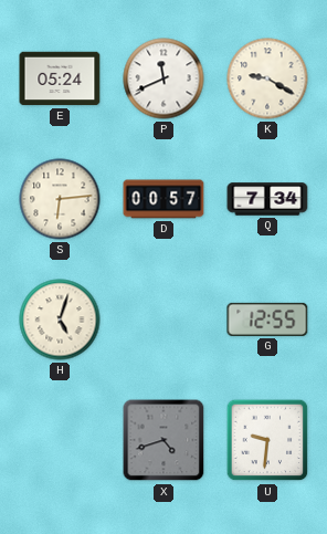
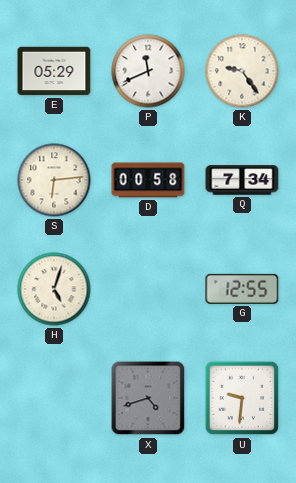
E: 05:24 -> 05:29 (54, 71)
K: 9:20 -> 9:24 (242, 71)
D: 00:57 -> 00:58 (148, 180)
